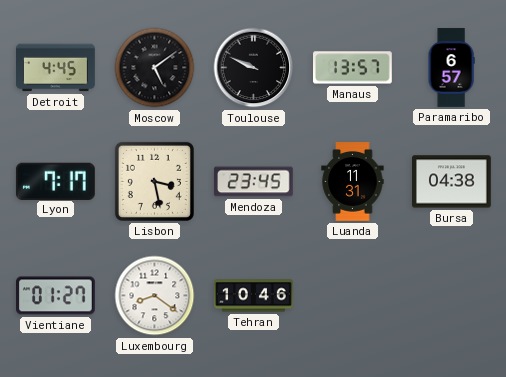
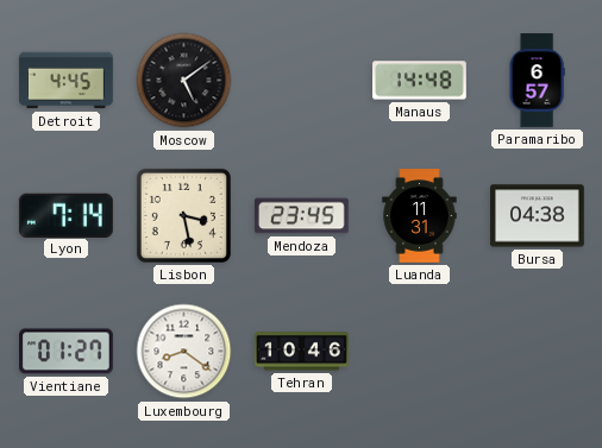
Toulouse: 9:49 -> none (254, 68)
Manaus: 13:57 -> 14:48 (420, 81)
Lyon: 7:17 -> 7:14 (65, 215)
